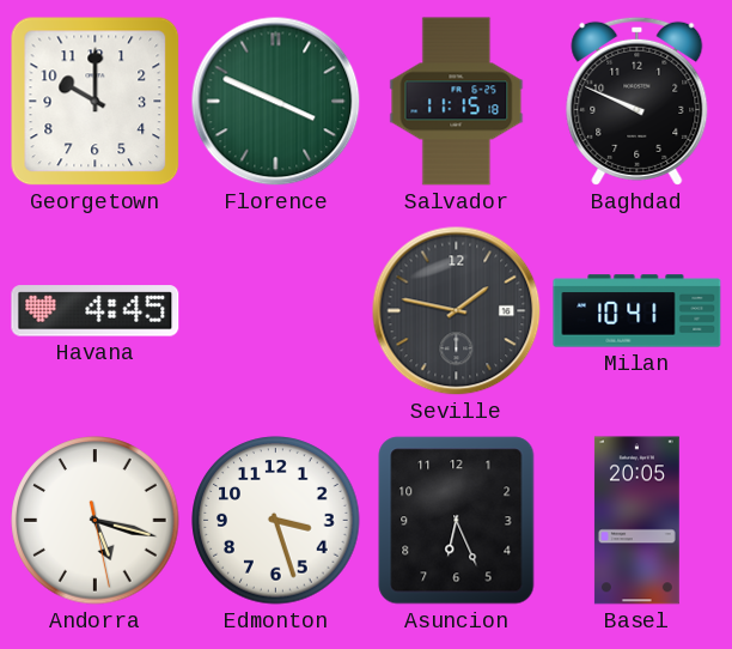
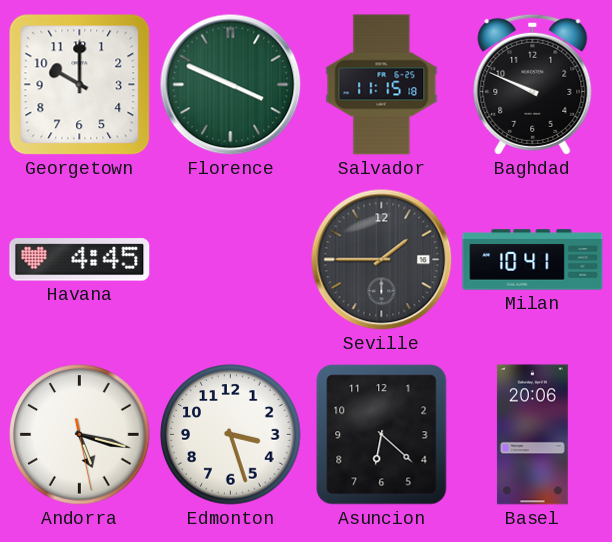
Seville: 1:47 -> 1:45 (382, 260)
Asuncion: 6:26 -> 6:22 (382, 435)
Basel: 20:05 -> 20:06 (532, 435)
